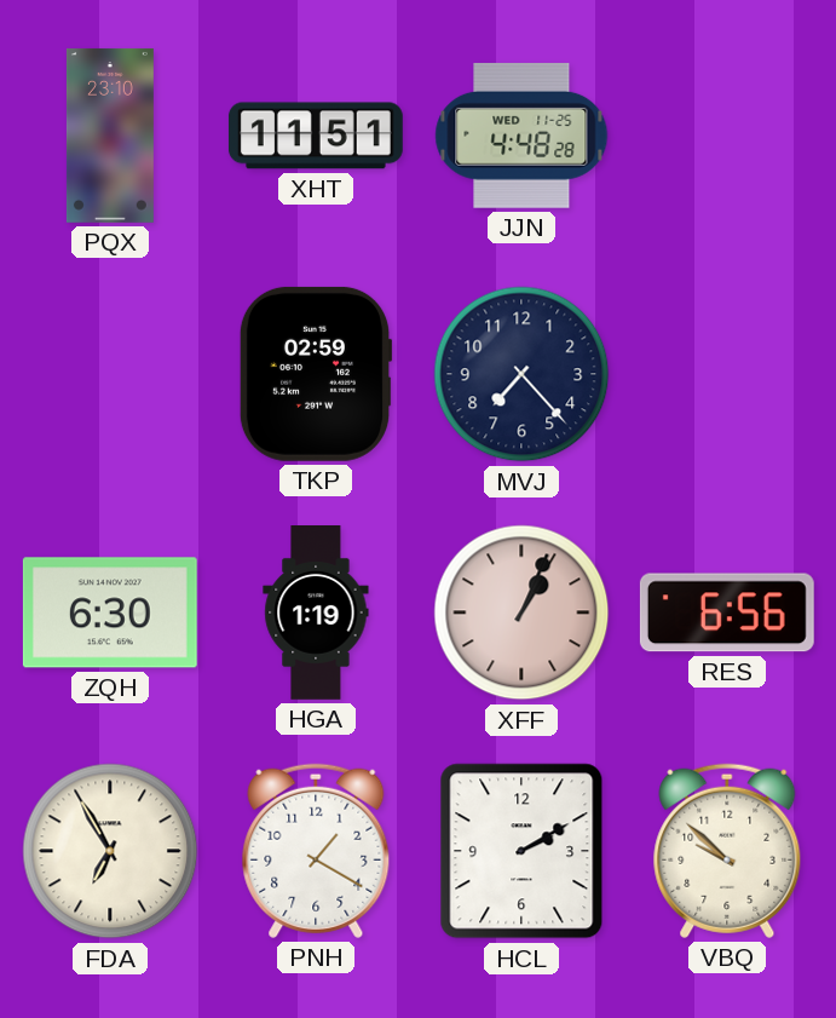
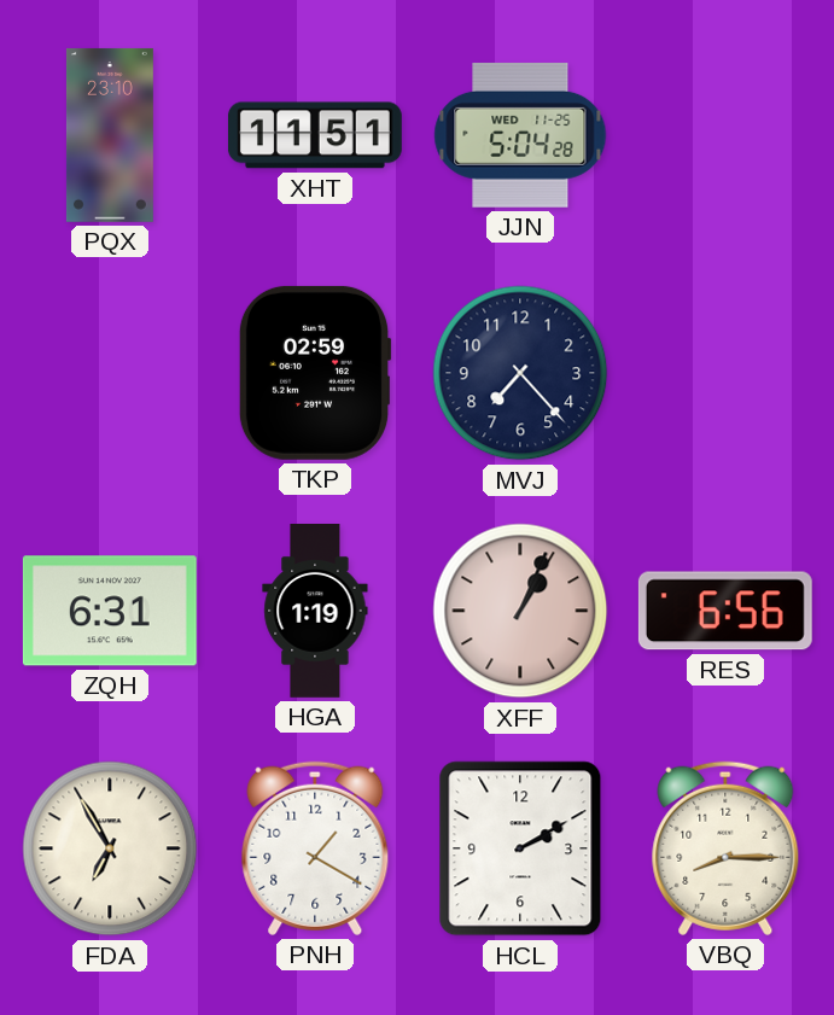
JJN: 4:48 -> 5:04 (520, 135)
ZQH: 6:30 -> 6:31 (110, 611)
VBQ: 9:52 -> 8:15 (725, 848)
